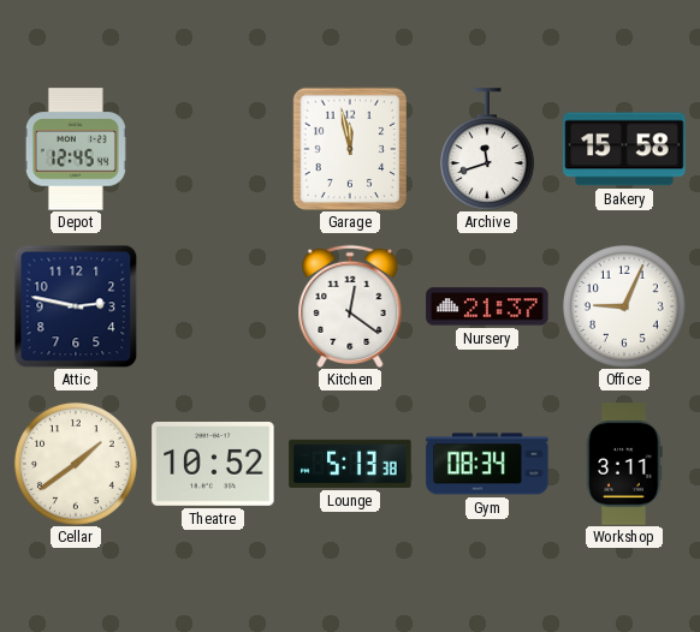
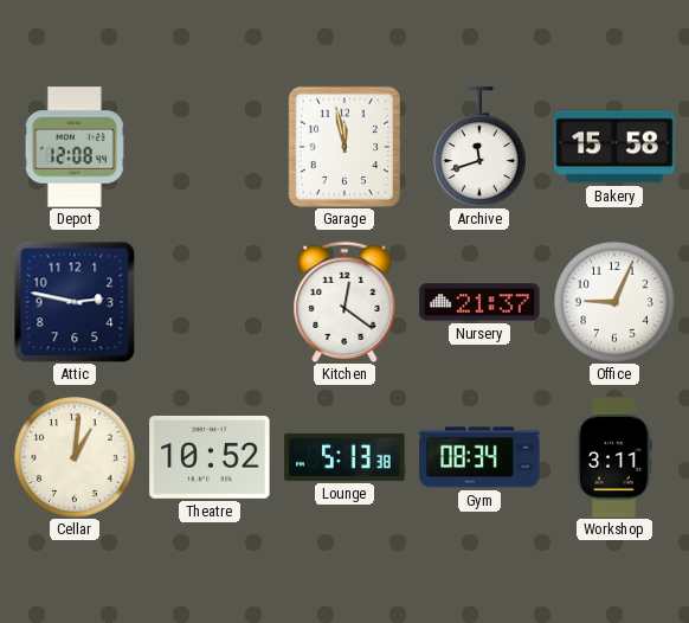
Depot: 12:45 -> 12:08 (75, 147)
Cellar: 1:39 -> 1:01 (75, 457)
